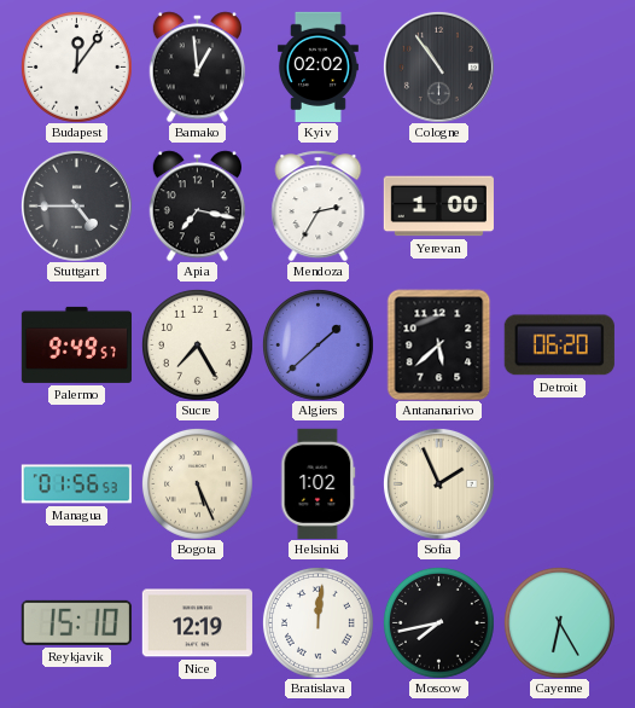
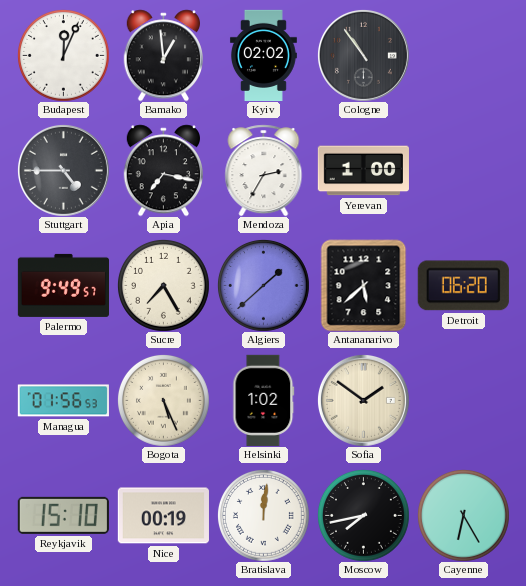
Budapest: 12:06 -> 12:04 (64, 56)
Sofia: 1:56 -> 1:51 (363, 400)
Nice: 12:19 -> 00:19 (163, 516)
